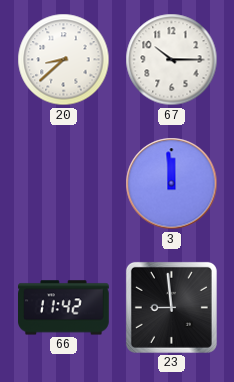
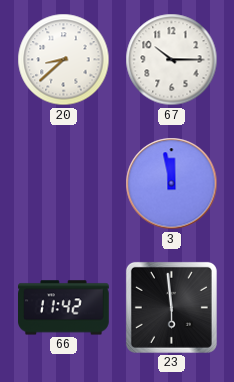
3: 11:59 -> 11:58 (172, 184)
23: 8:59 -> 5:59 (171, 307)
